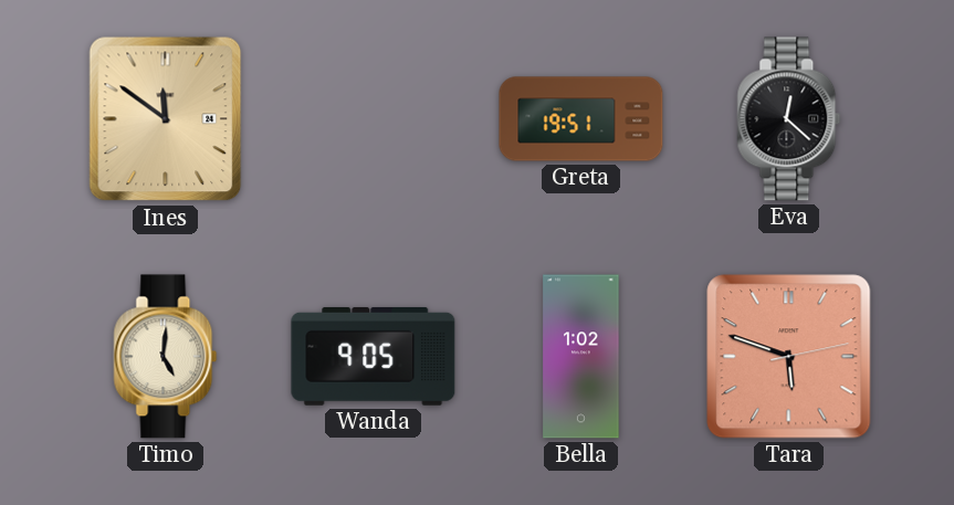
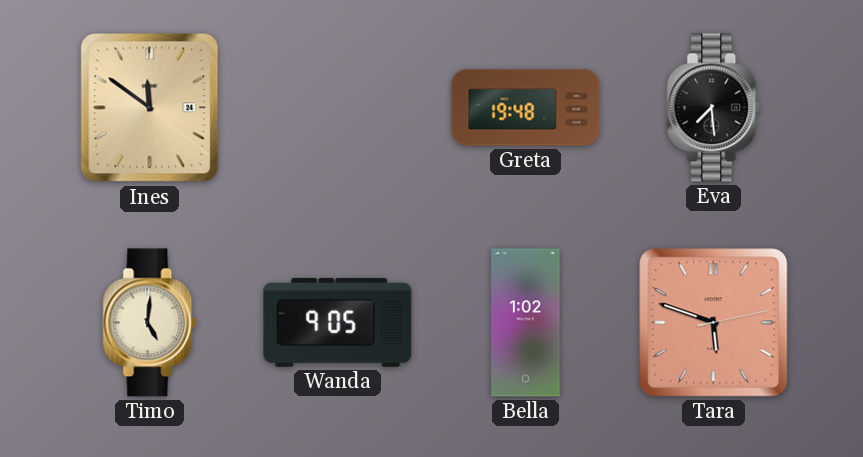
Greta: 19:51 -> 19:48 (526, 108)
Eva: 12:22 -> 7:29 (714, 108)
